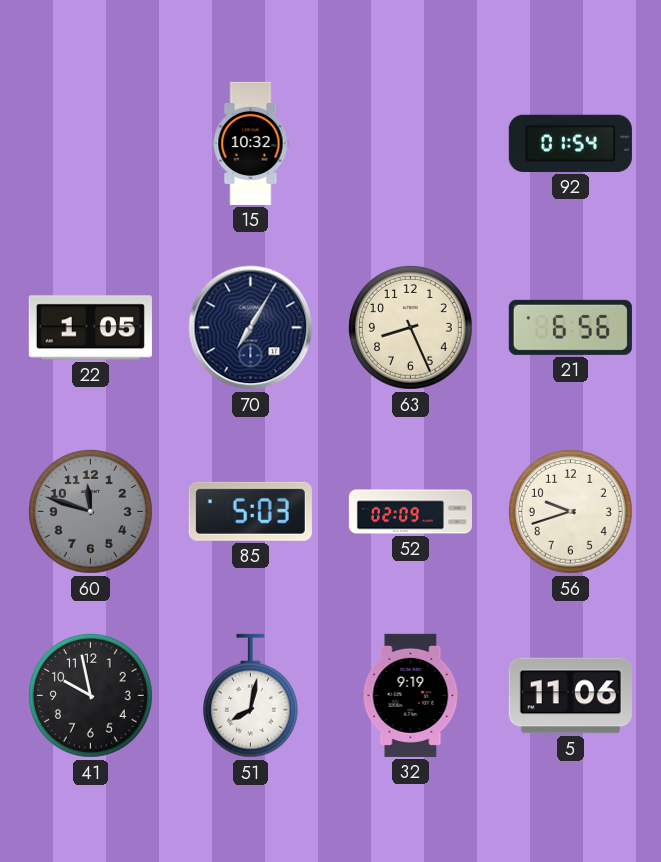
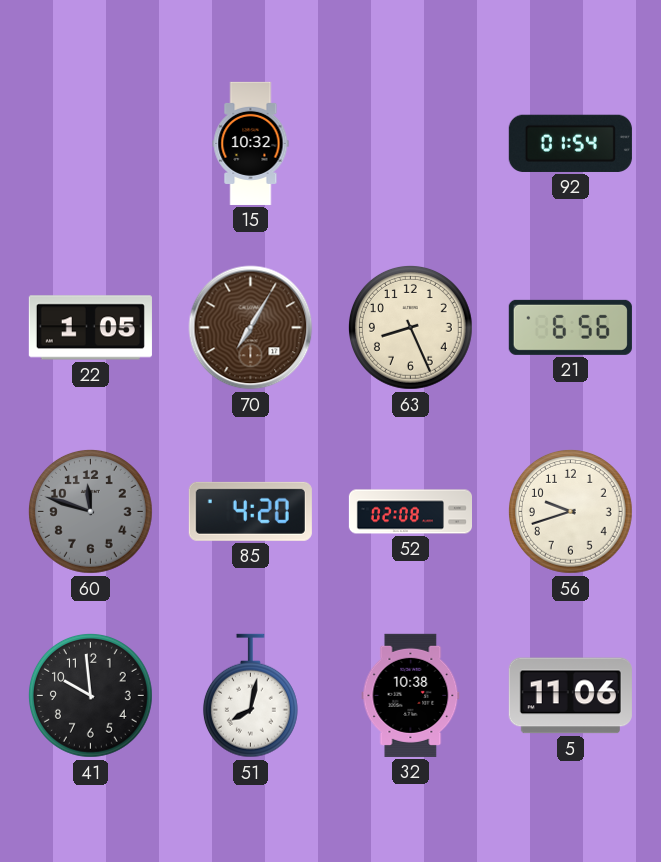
70 dial: navy -> brown (251, 328)
85: 5:03 -> 4:20 (250, 511)
52: 02:09 -> 02:08 (410, 512)
41: 9:58 -> 9:59 (90, 695)
32: 9:19 -> 10:38 (411, 695)
